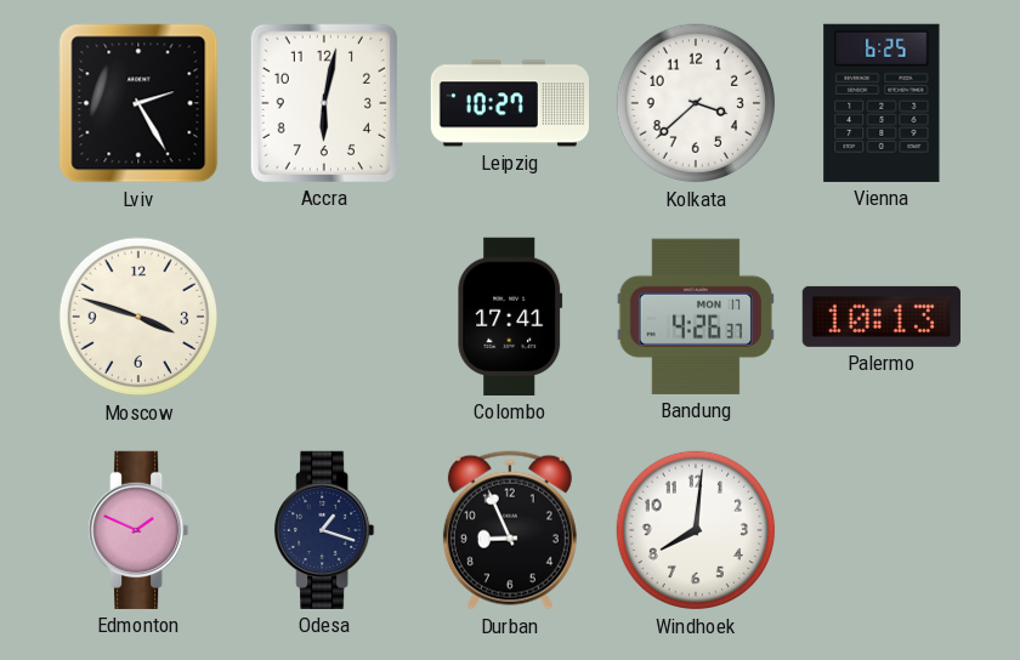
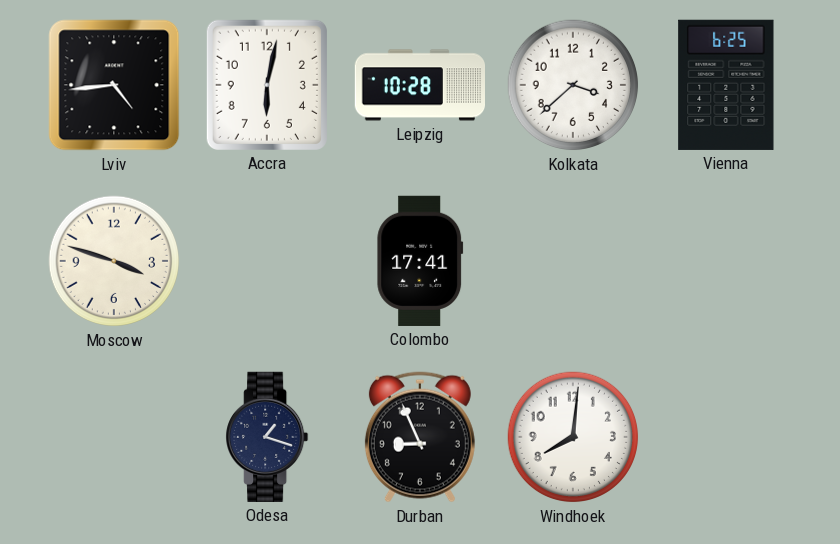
Lviv: 2:25 -> 4:44 (114, 85)
Leipzig: 10:27 -> 10:28 (419, 85)
Bandung: 4:26 -> none (696, 317)
Palermo: 10:13 -> none (882, 317)
Edmonton: 1:49 -> none (138, 530)
